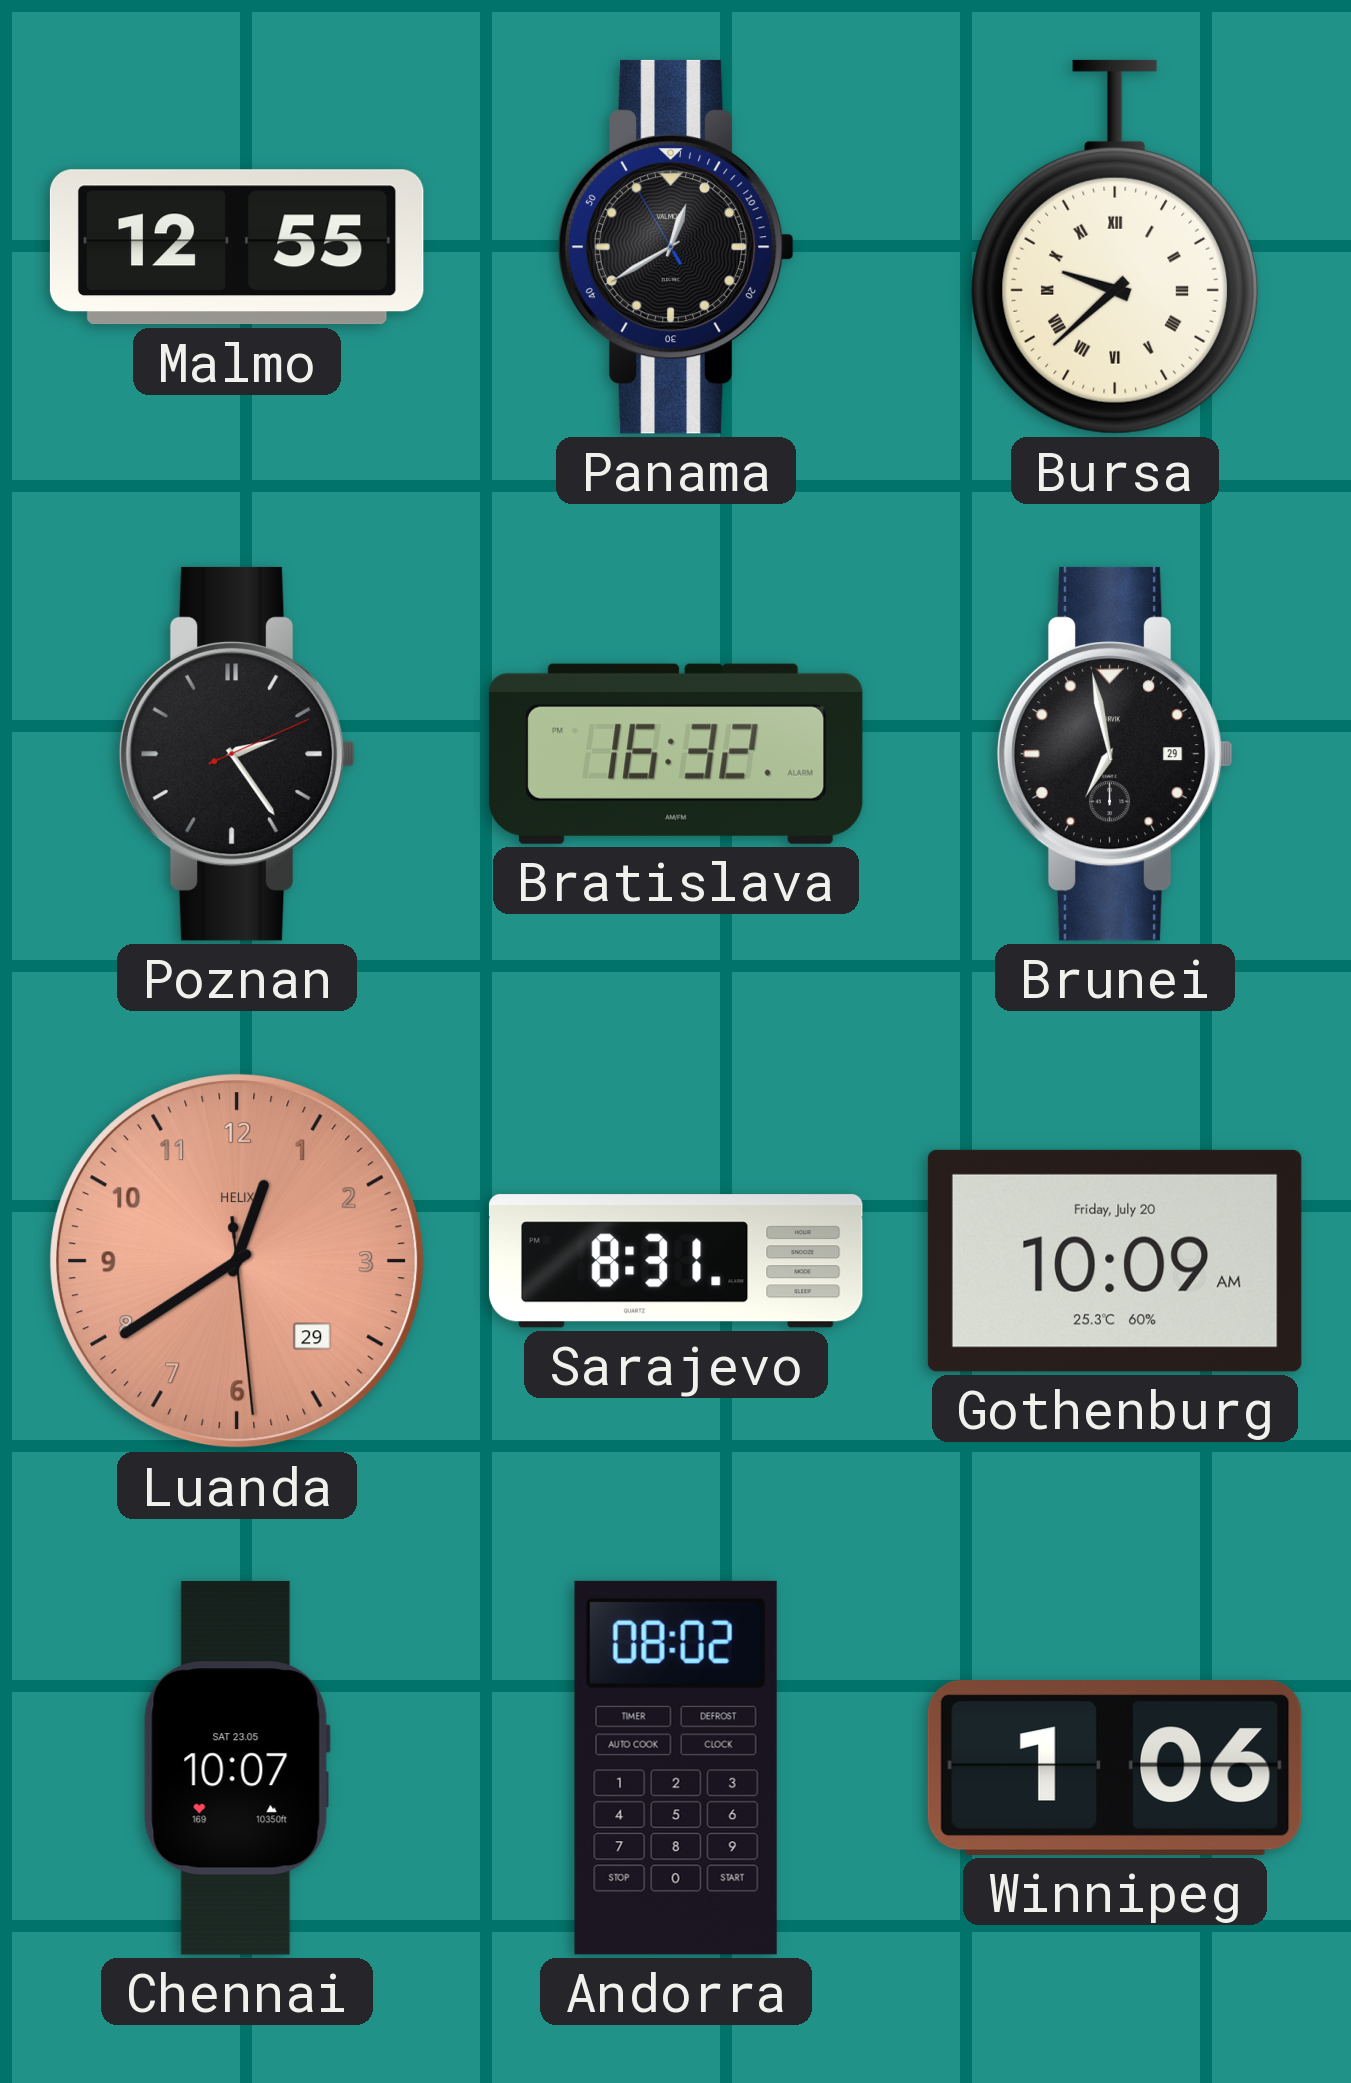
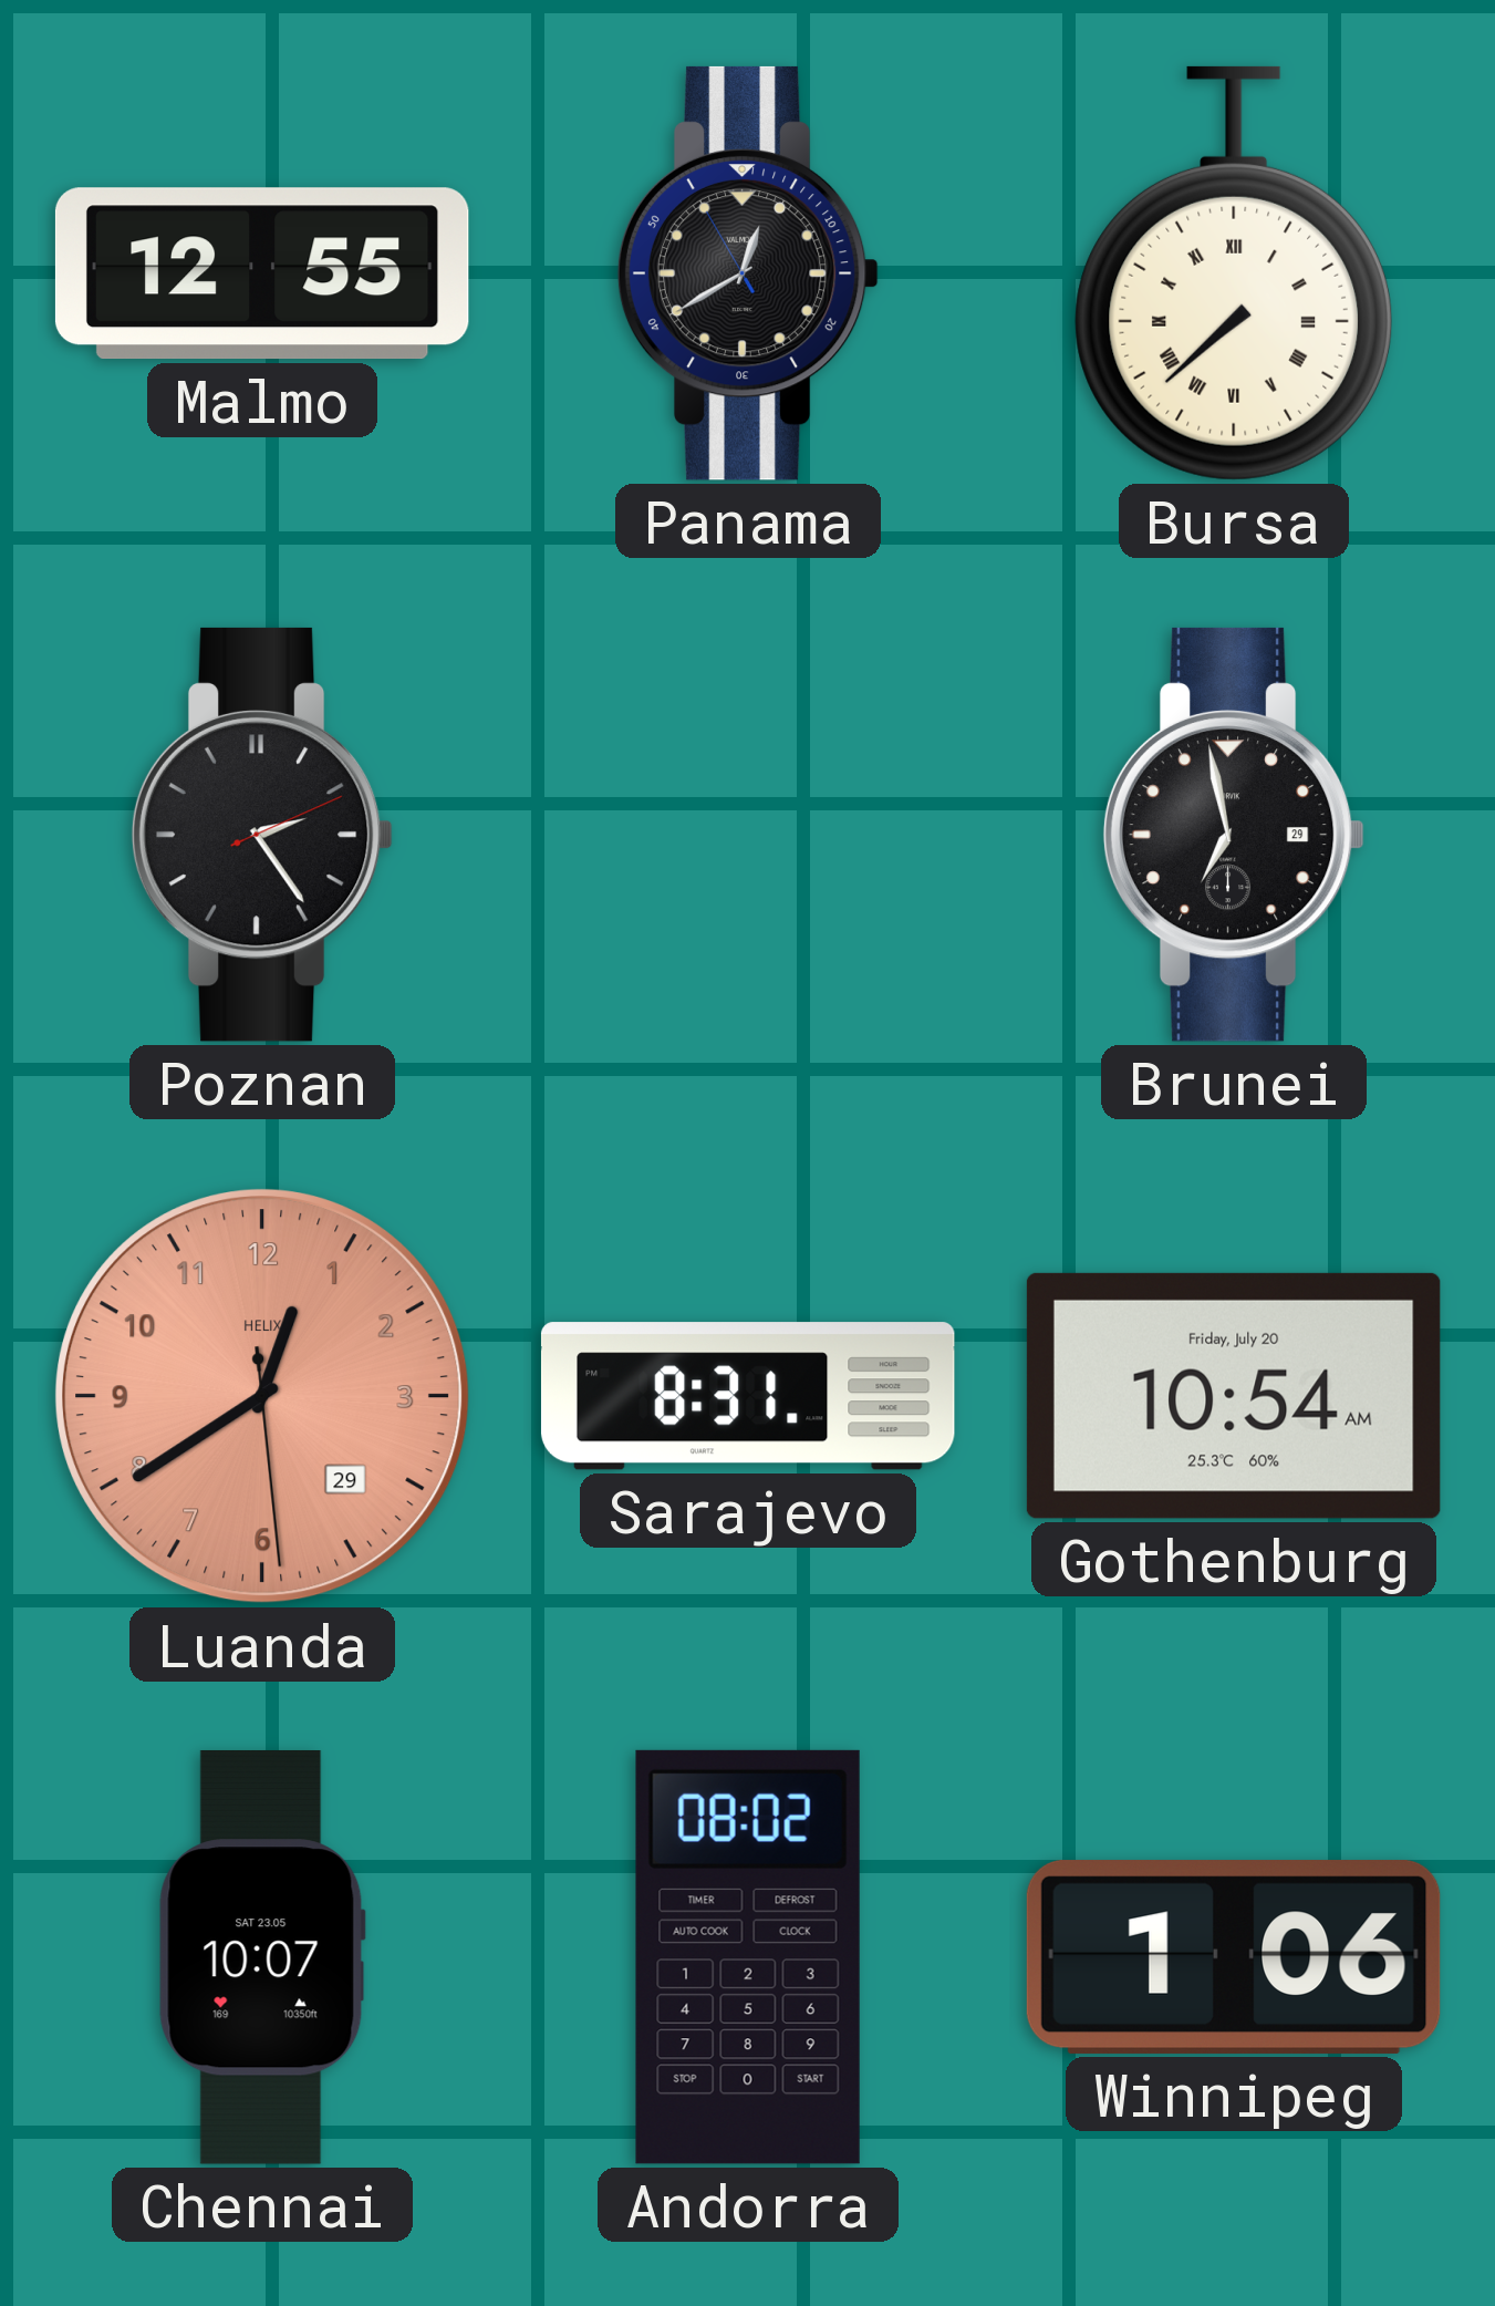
Bursa: 9:38 -> 7:38 (1233, 273)
Bratislava: 16:32 -> none (676, 754)
Gothenburg: 10:09 -> 10:54 (1234, 1396)
